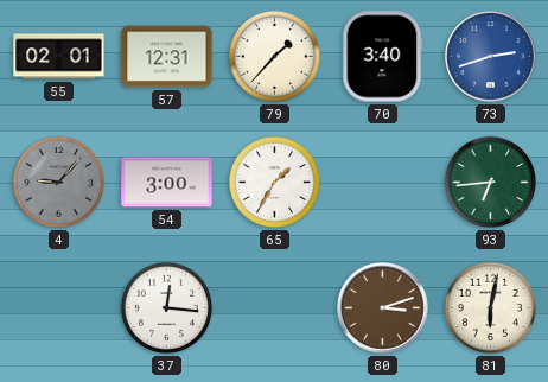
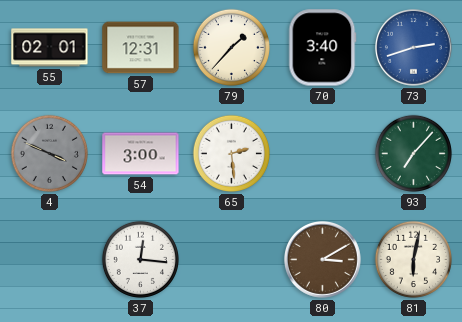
4: 9:07 -> 3:49 (49, 153)
65: 1:35 -> 2:29 (231, 153)
93: 6:44 -> 7:07 (413, 153)
80: 3:12 -> 3:10 (323, 260)
